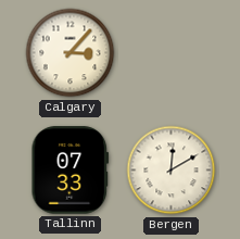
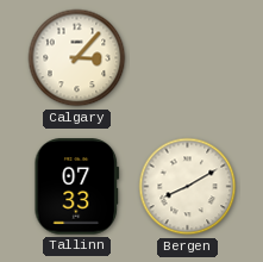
Bergen: 12:10 -> 8:10 (188, 187)
